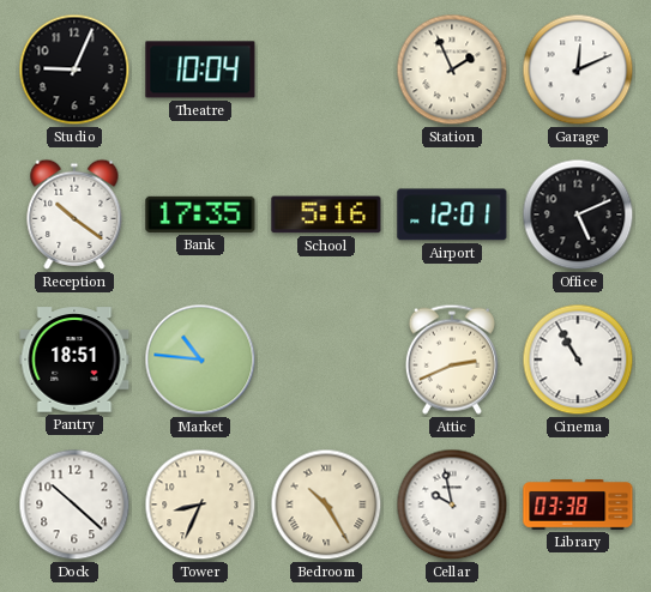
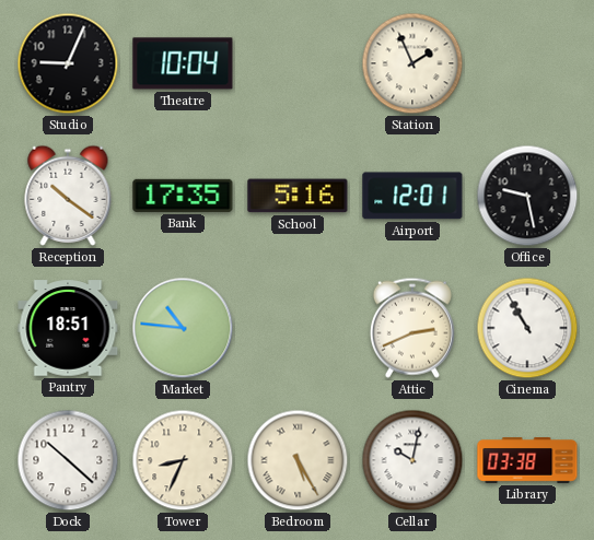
Garage: 12:11 -> none (578, 70)
Office: 5:11 -> 9:28 (527, 196)
Bedroom: 10:25 -> 5:25 (298, 460)
Cellar: 9:58 -> 10:02 (412, 460)
